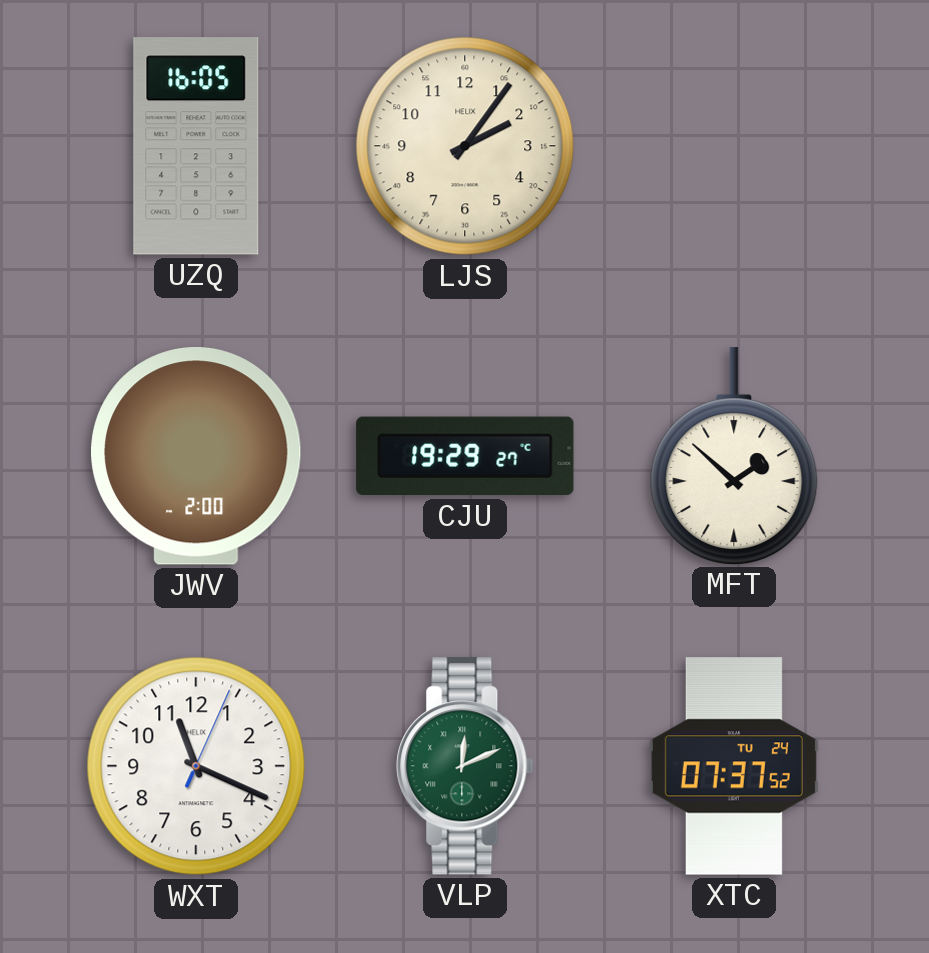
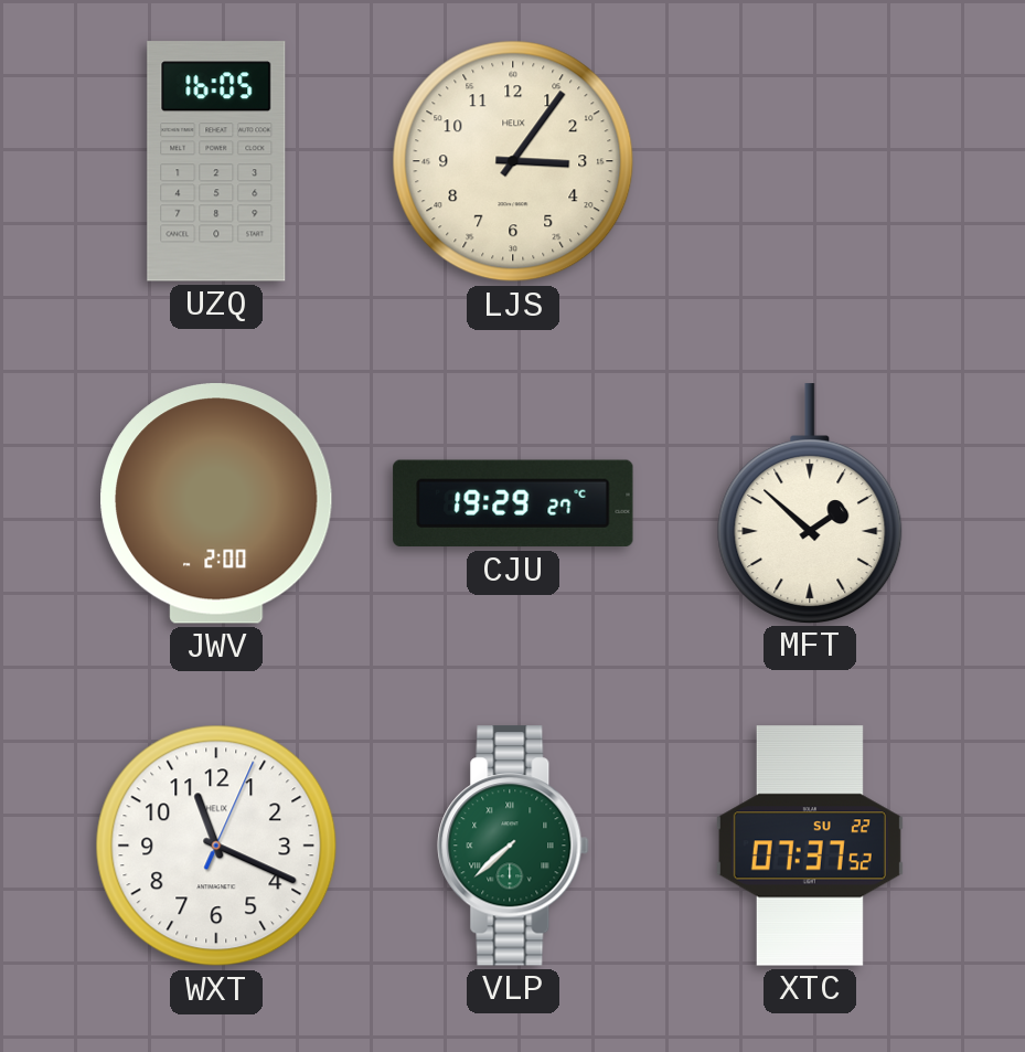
LJS: 2:06 -> 3:06 (513, 161)
VLP: 12:11 -> 7:38 (513, 846)
XTC date: TU 24 -> SU 22 (810, 846)
